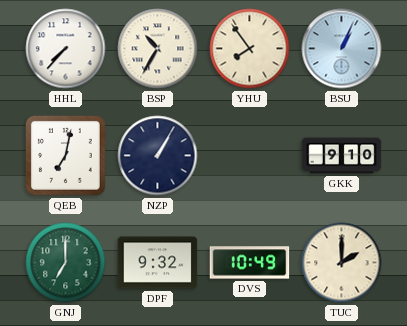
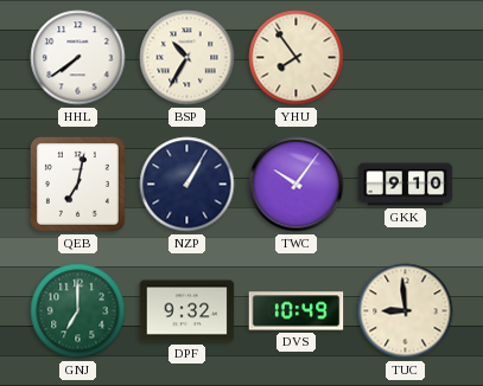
HHL: 7:37 -> 7:39 (78, 58)
BSU: 1:04 -> none (342, 49)
TWC: none -> 10:06 (297, 185)
TUC: 2:00 -> 8:59 (406, 311)
